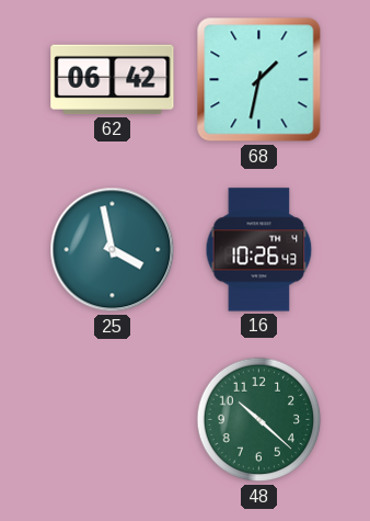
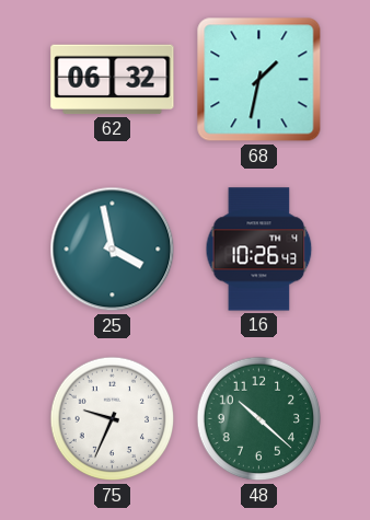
62: 06:42 -> 06:32 (113, 80)
75: none -> 9:34 (113, 419)
